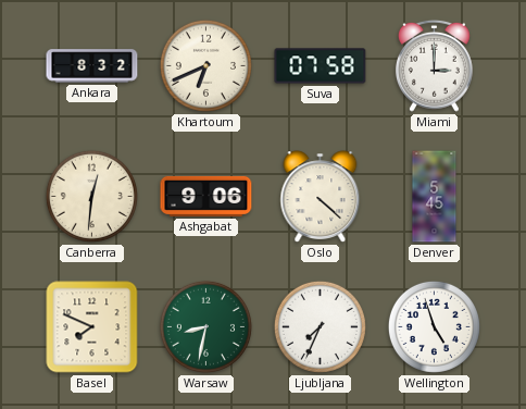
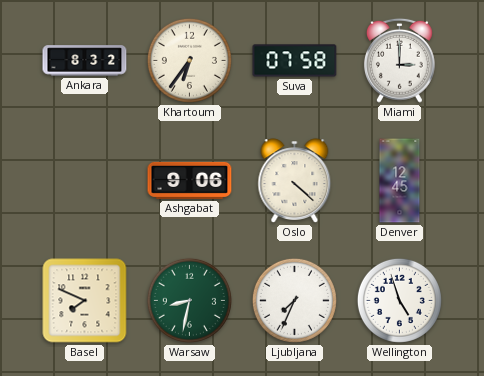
Khartoum: 6:41 -> 6:36 (189, 60)
Canberra: 12:31 -> none (91, 196)
Denver: 5:45 -> 12:45 (400, 181)
